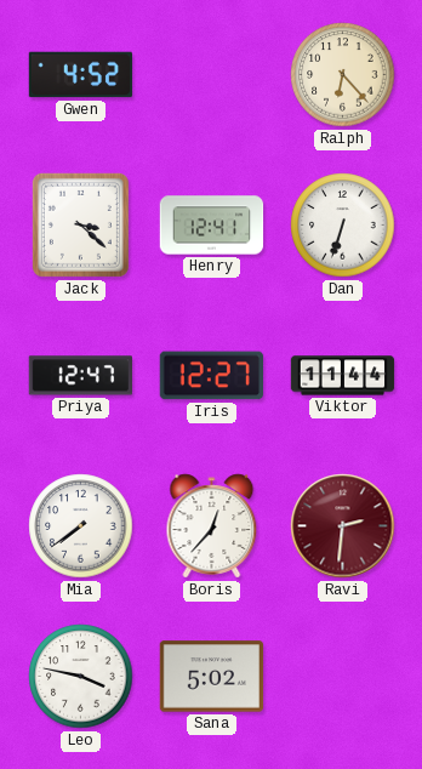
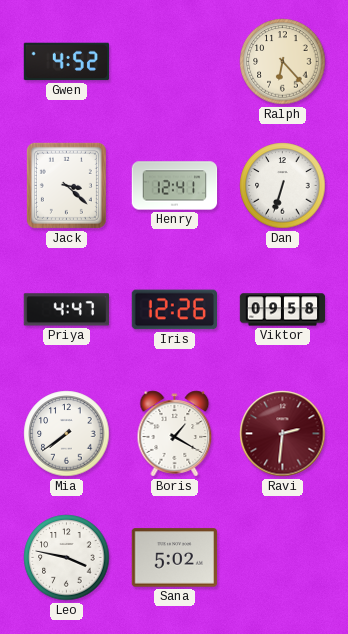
Priya: 12:47 -> 4:47 (66, 310)
Iris: 12:27 -> 12:26 (174, 310)
Viktor: 11:44 -> 09:58 (283, 310)
Boris: 12:37 -> 1:20 (175, 434)
